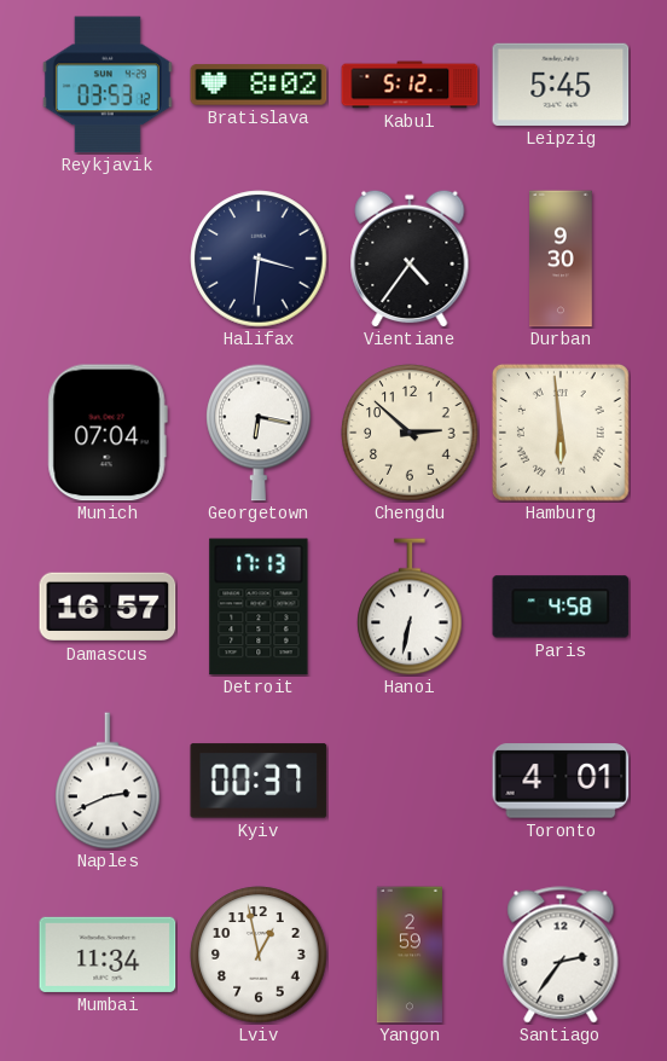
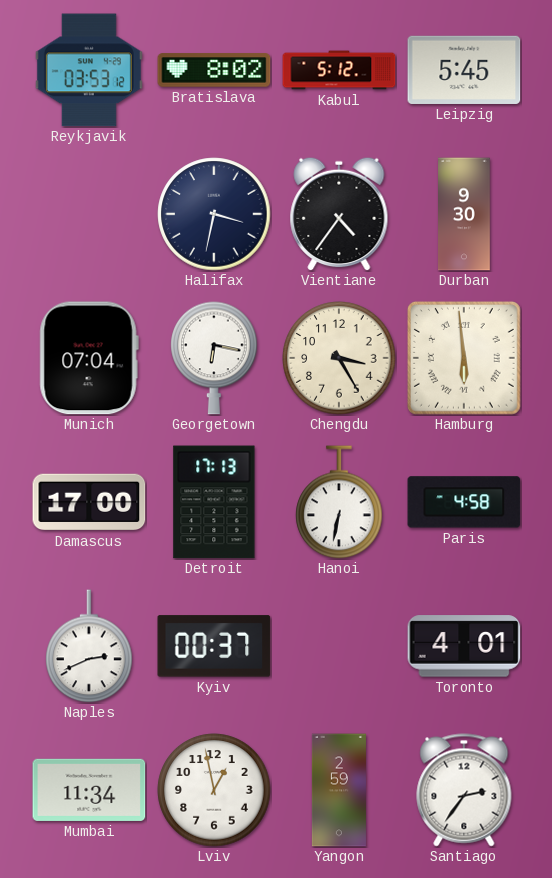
Halifax: 3:31 -> 3:32 (214, 214)
Chengdu: 2:52 -> 3:25 (339, 358)
Damascus: 16:57 -> 17:00 (89, 502)
